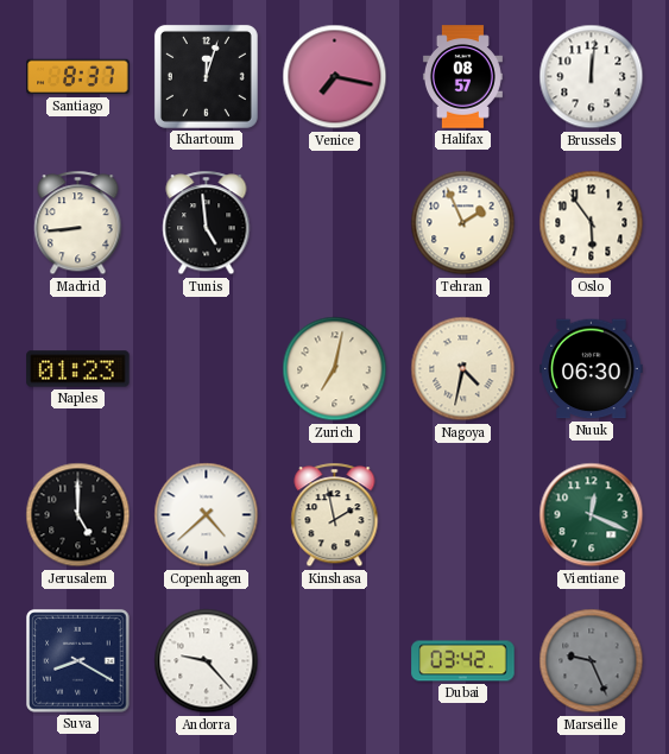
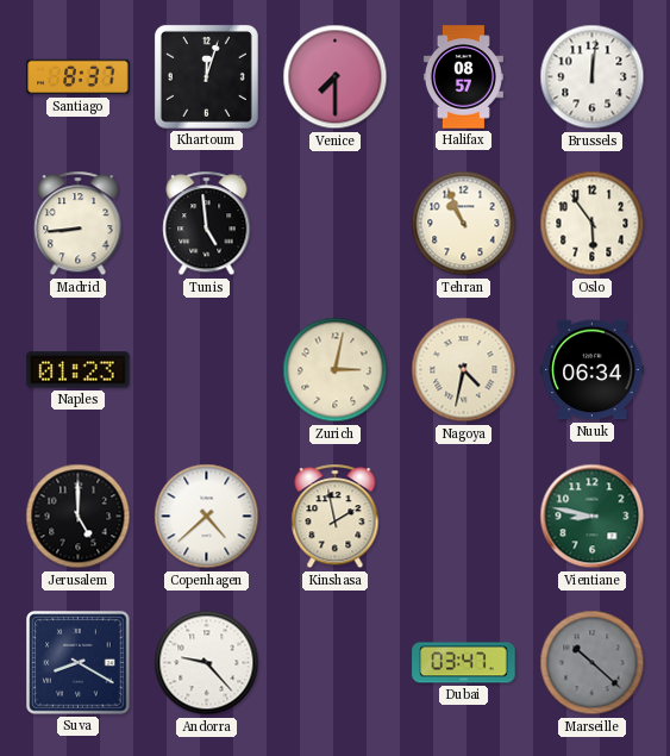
Venice: 7:17 -> 7:30 (336, 77)
Tehran: 1:56 -> 10:56 (464, 224)
Zurich: 7:02 -> 3:02 (336, 370)
Nuuk: 06:30 -> 06:34 (593, 370)
Vientiane: 12:19 -> 8:47 (593, 517)
Dubai: 03:42 -> 03:47 (464, 663)
Marseille: 9:26 -> 10:22 (593, 663)
